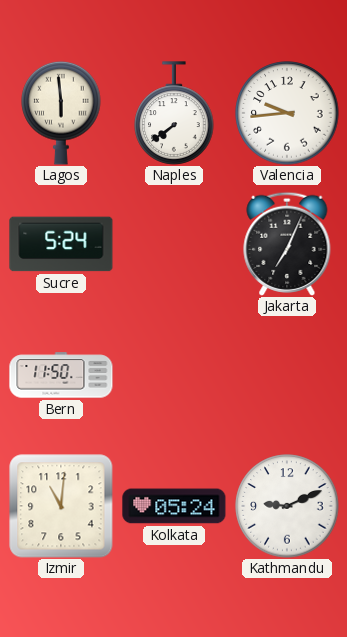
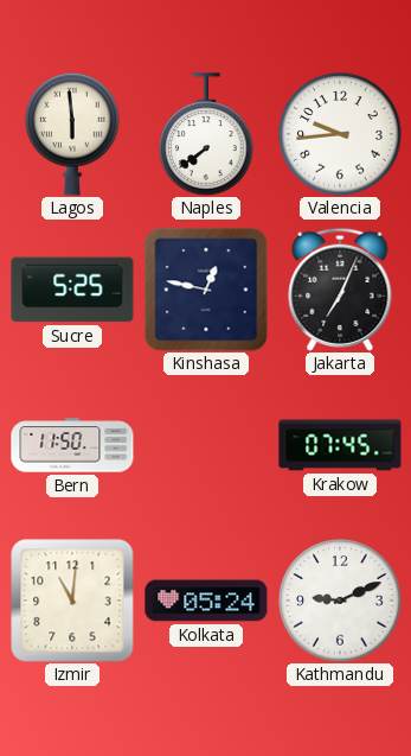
Sucre: 5:24 -> 5:25 (72, 290)
Kinshasa: none -> 12:47 (206, 290)
Krakow: none -> 07:45 (340, 445)
